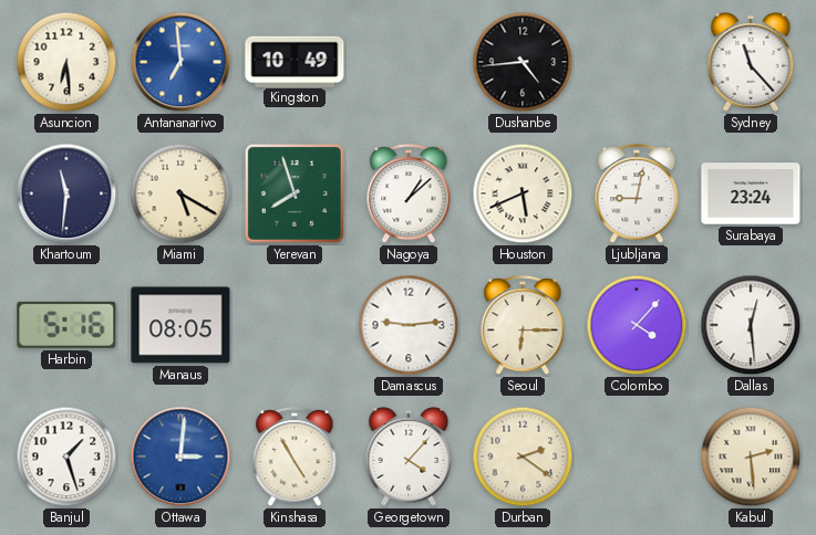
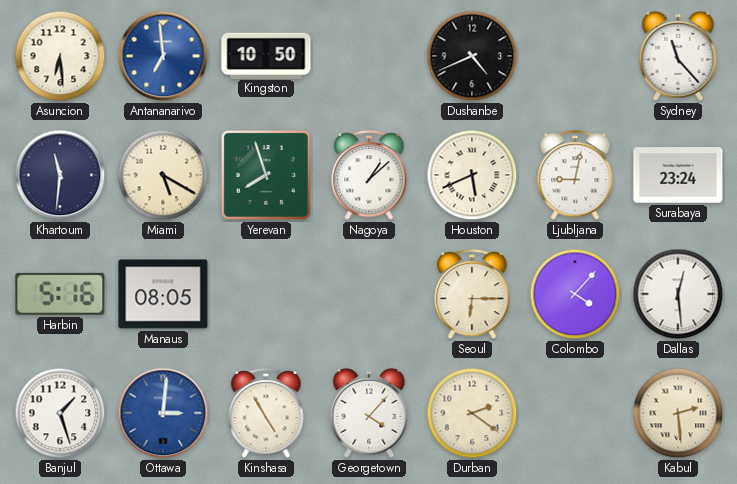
Kingston: 10:49 -> 10:50 (266, 55)
Dushanbe: 4:44 -> 4:41 (472, 56)
Damascus: 9:14 -> none (409, 325)
